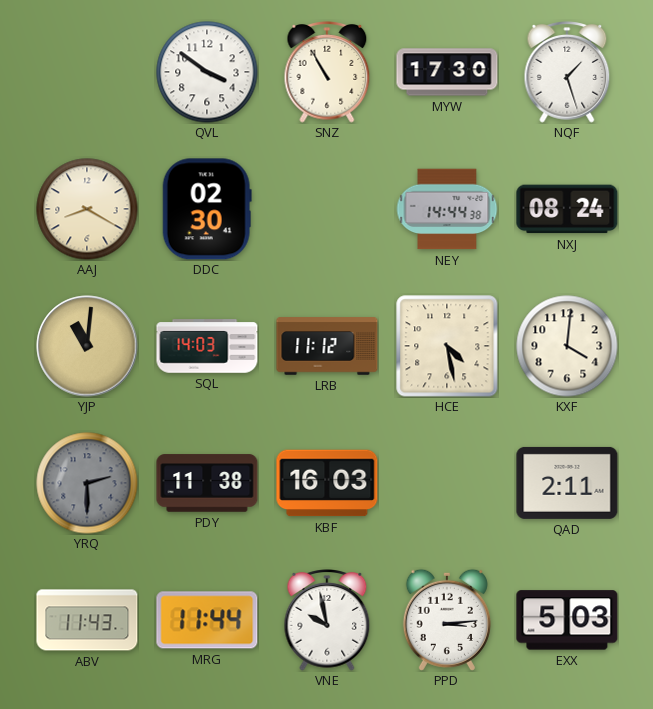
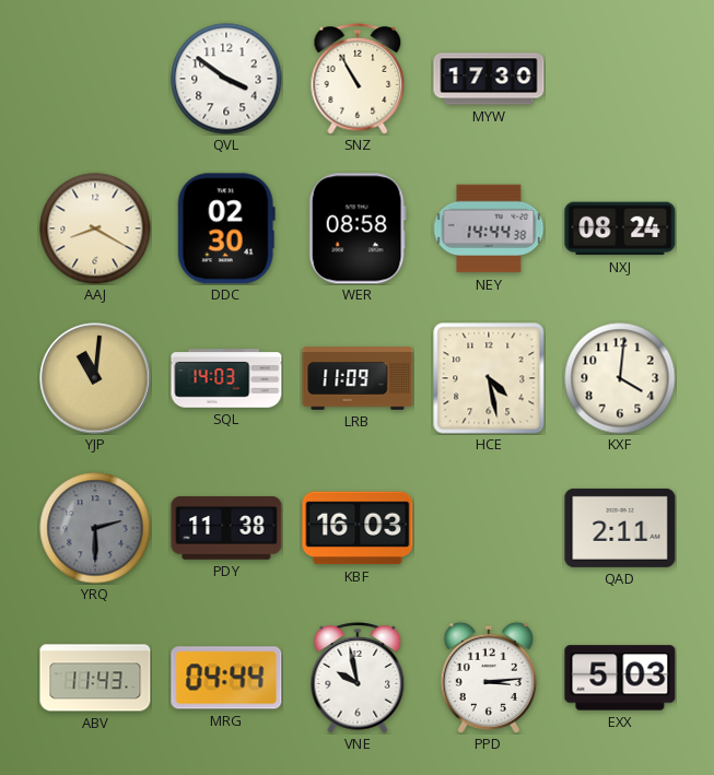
NQF: 1:27 -> none (567, 72)
WER: none -> 08:58 (358, 228)
LRB: 11:12 -> 11:09 (358, 378)
MRG: 11:44 -> 04:44 (226, 678)
